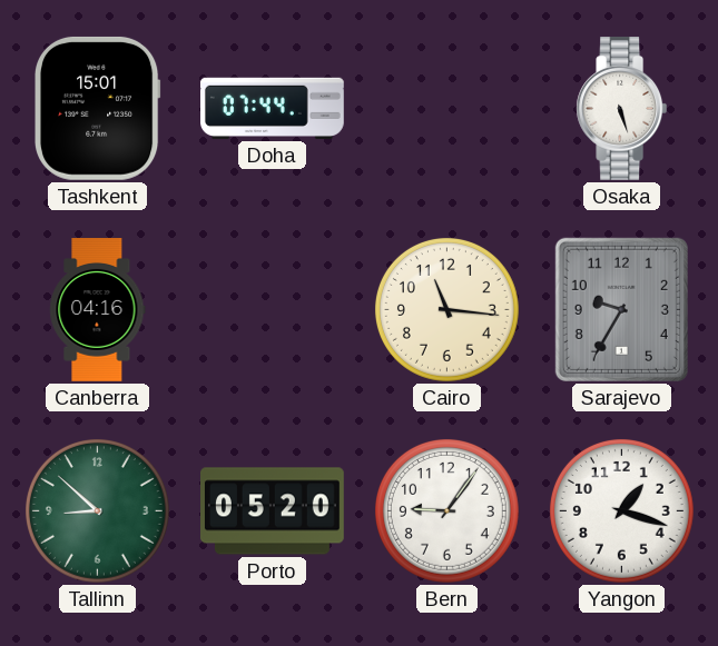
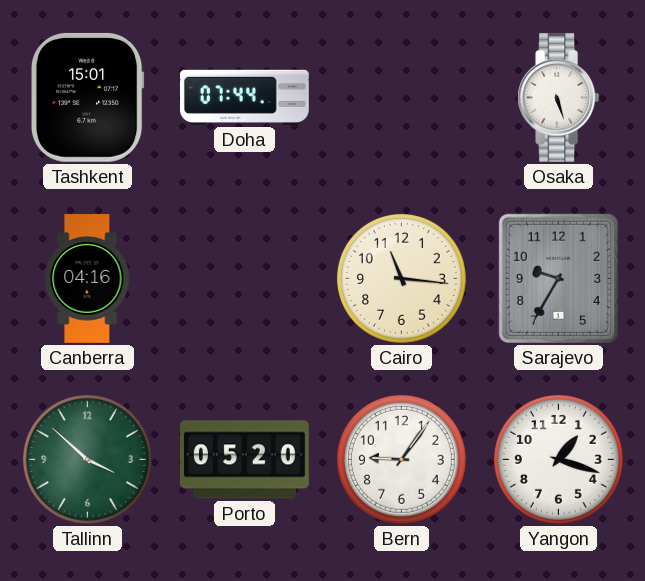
Tallinn: 8:52 -> 3:52 (87, 459)
